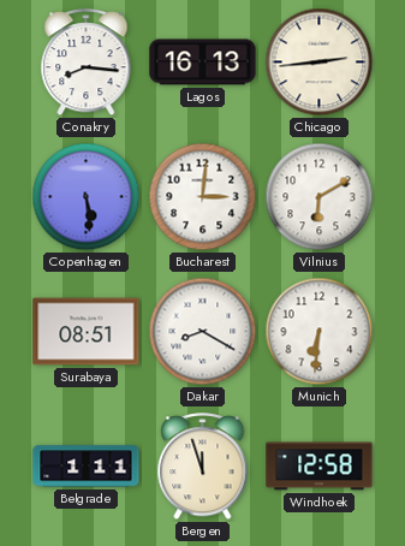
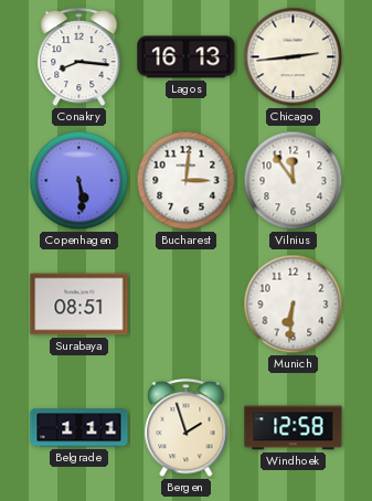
Vilnius: 6:10 -> 11:54 (294, 181)
Dakar: 8:20 -> none (203, 332)
Bergen: 11:57 -> 1:57 (187, 428)
